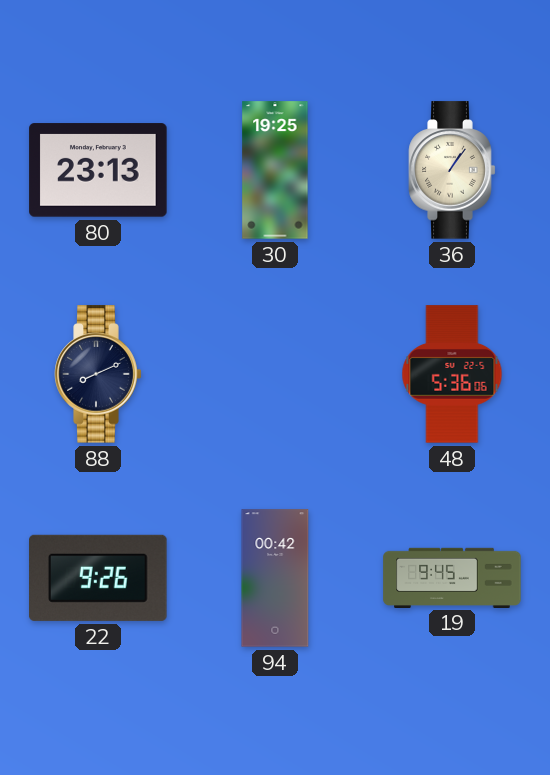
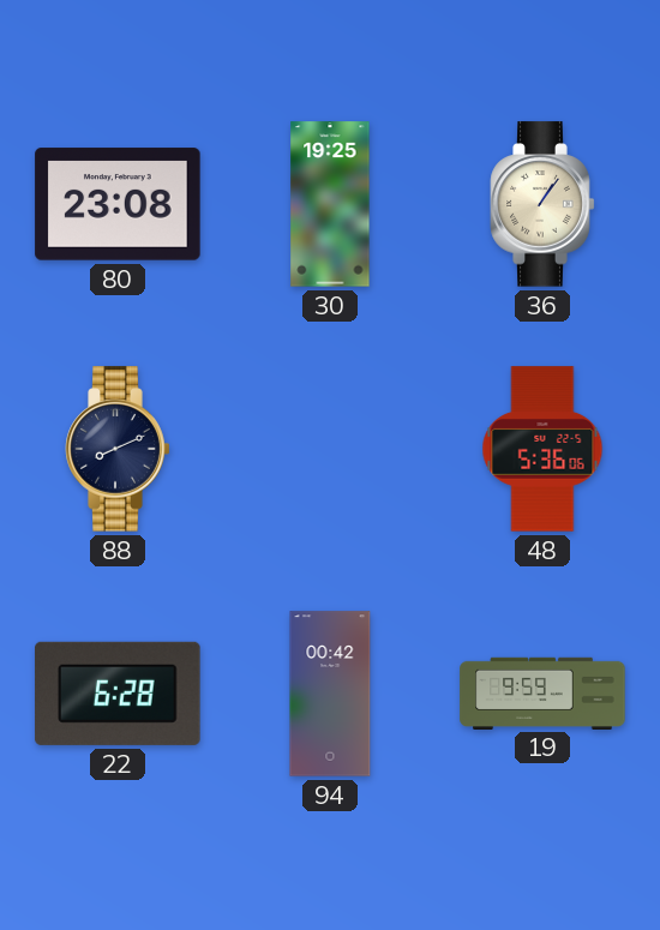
80: 23:13 -> 23:08 (118, 204)
22: 9:26 -> 6:28 (118, 694)
19: 9:45 -> 9:59 (542, 692)
